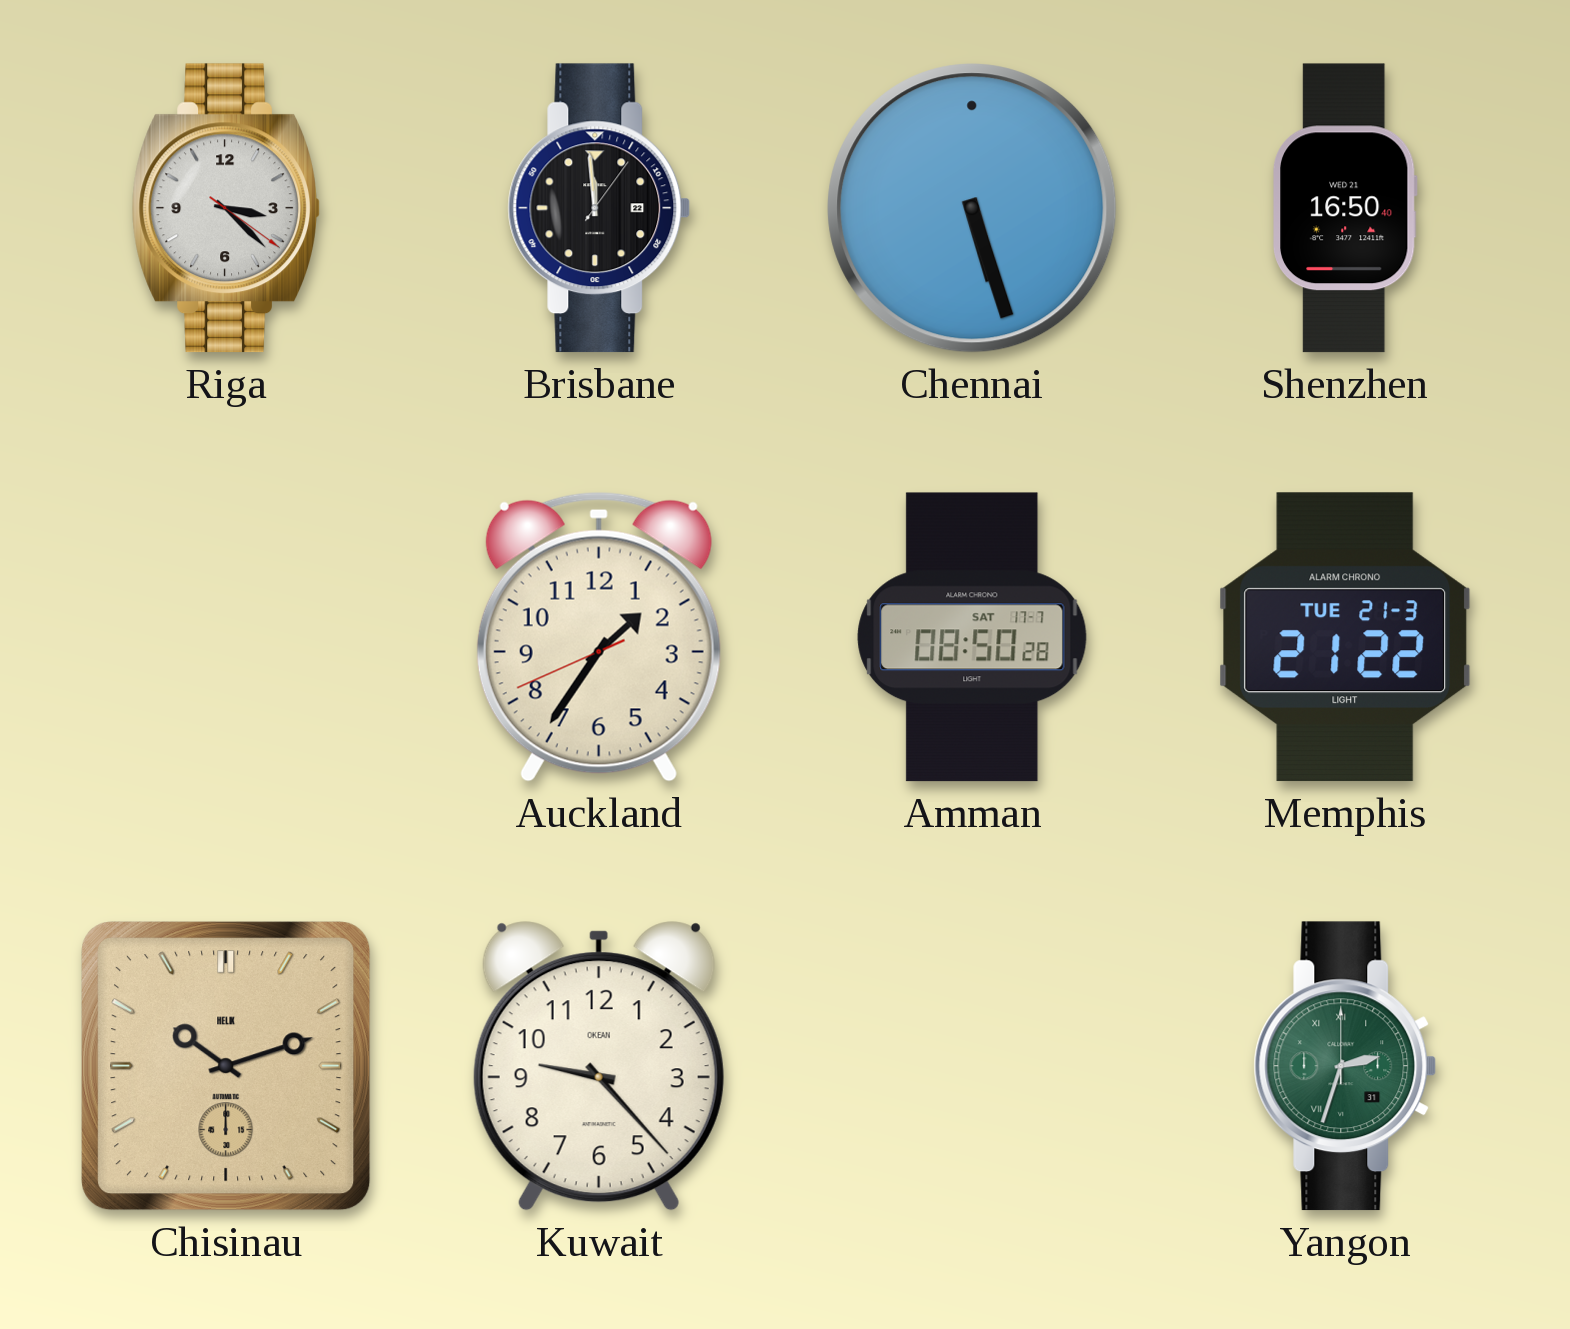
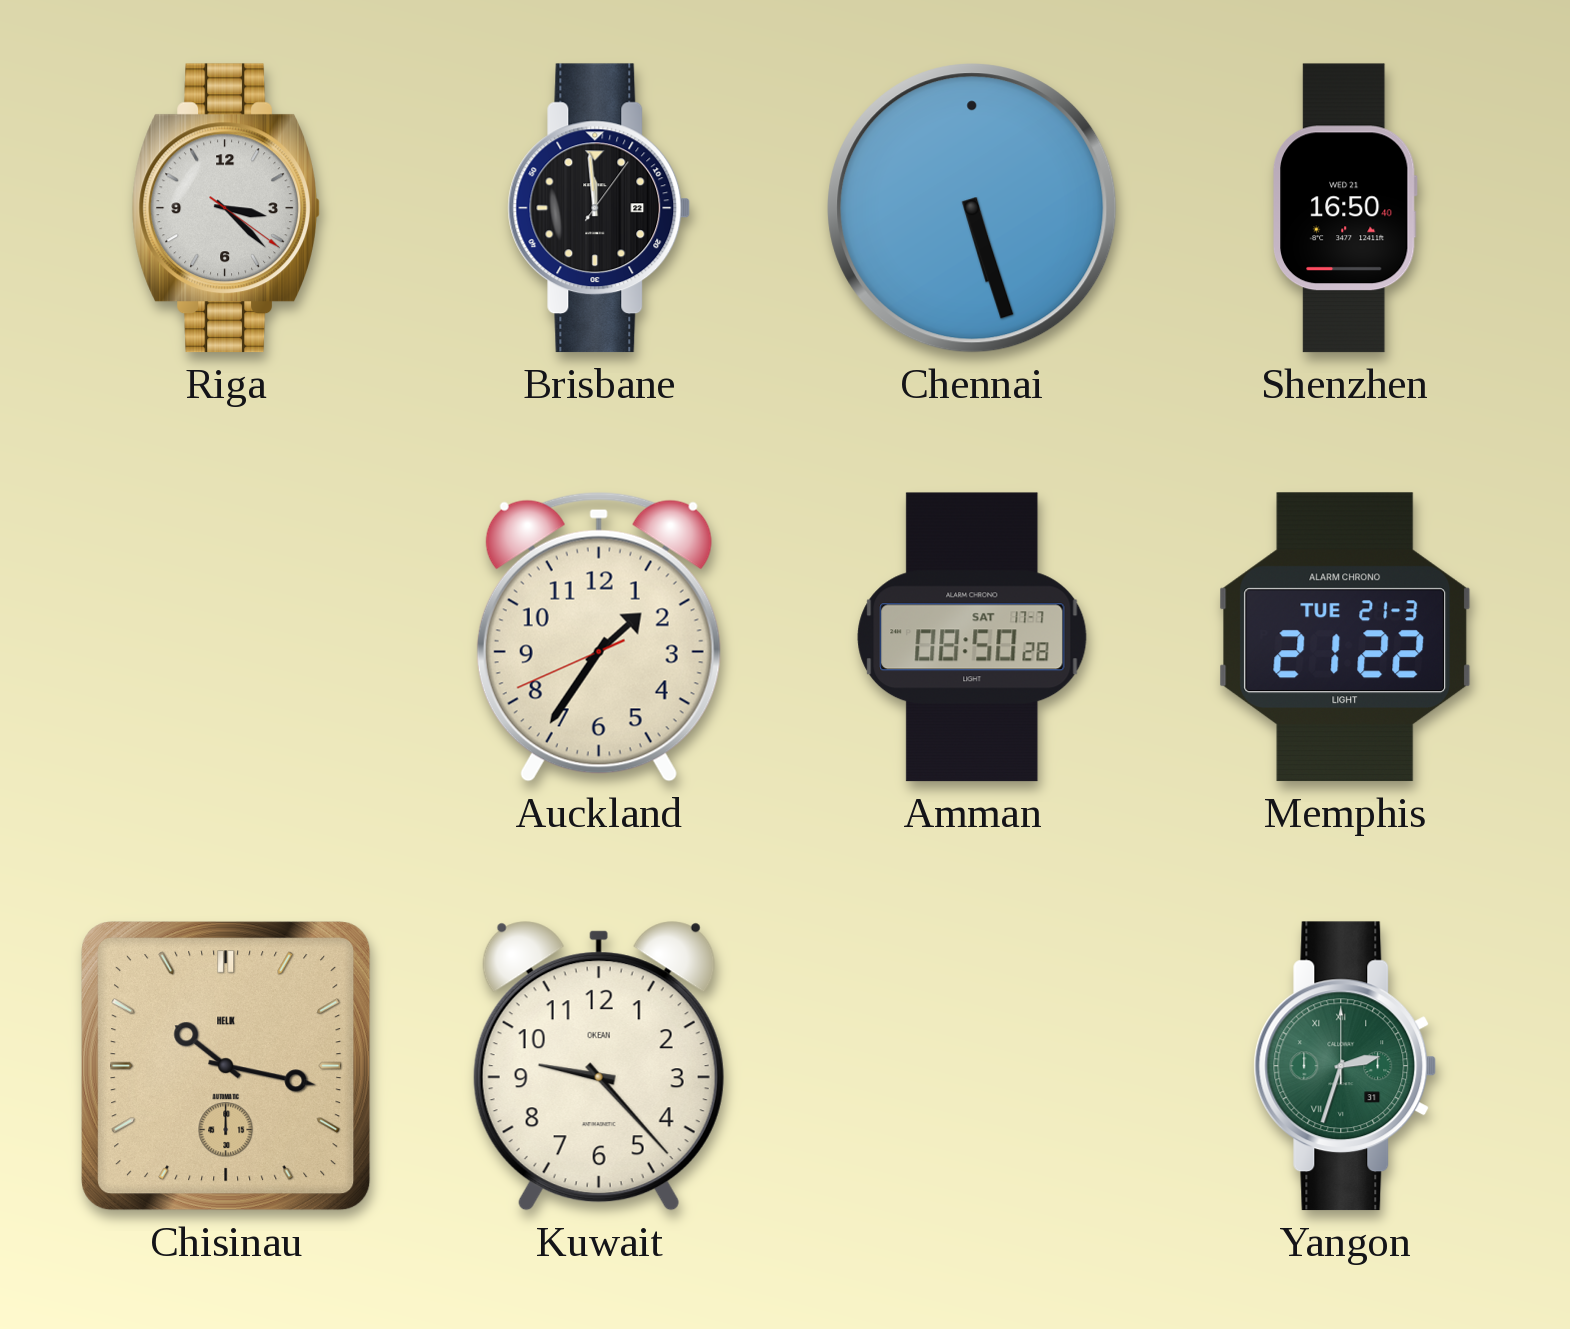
Chisinau: 10:12 -> 10:17 (226, 1066)
